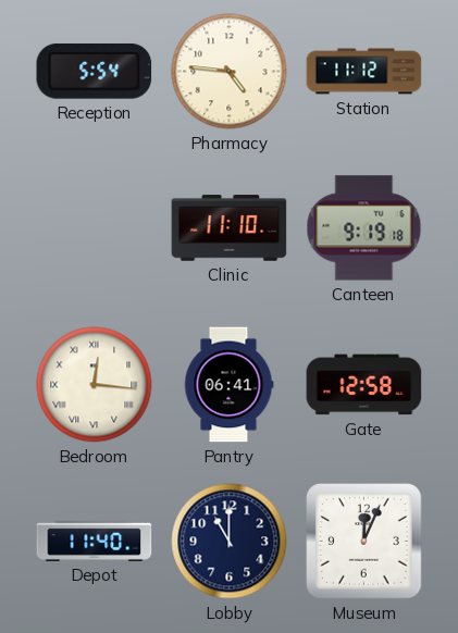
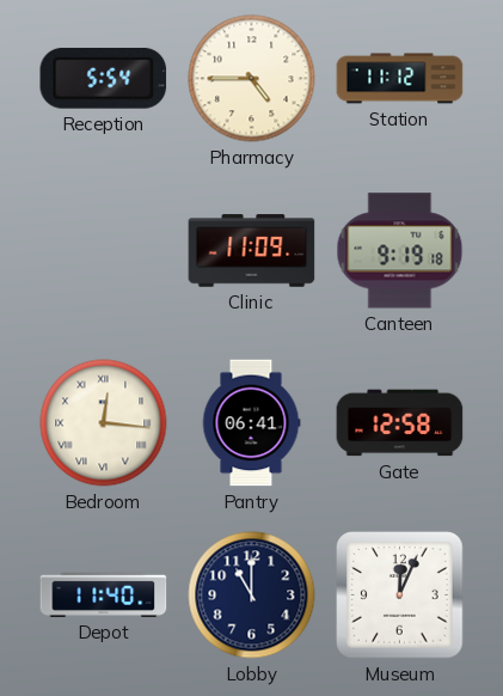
Pharmacy: 4:46 -> 4:45 (252, 79)
Clinic: 11:10 -> 11:09 (252, 251)
